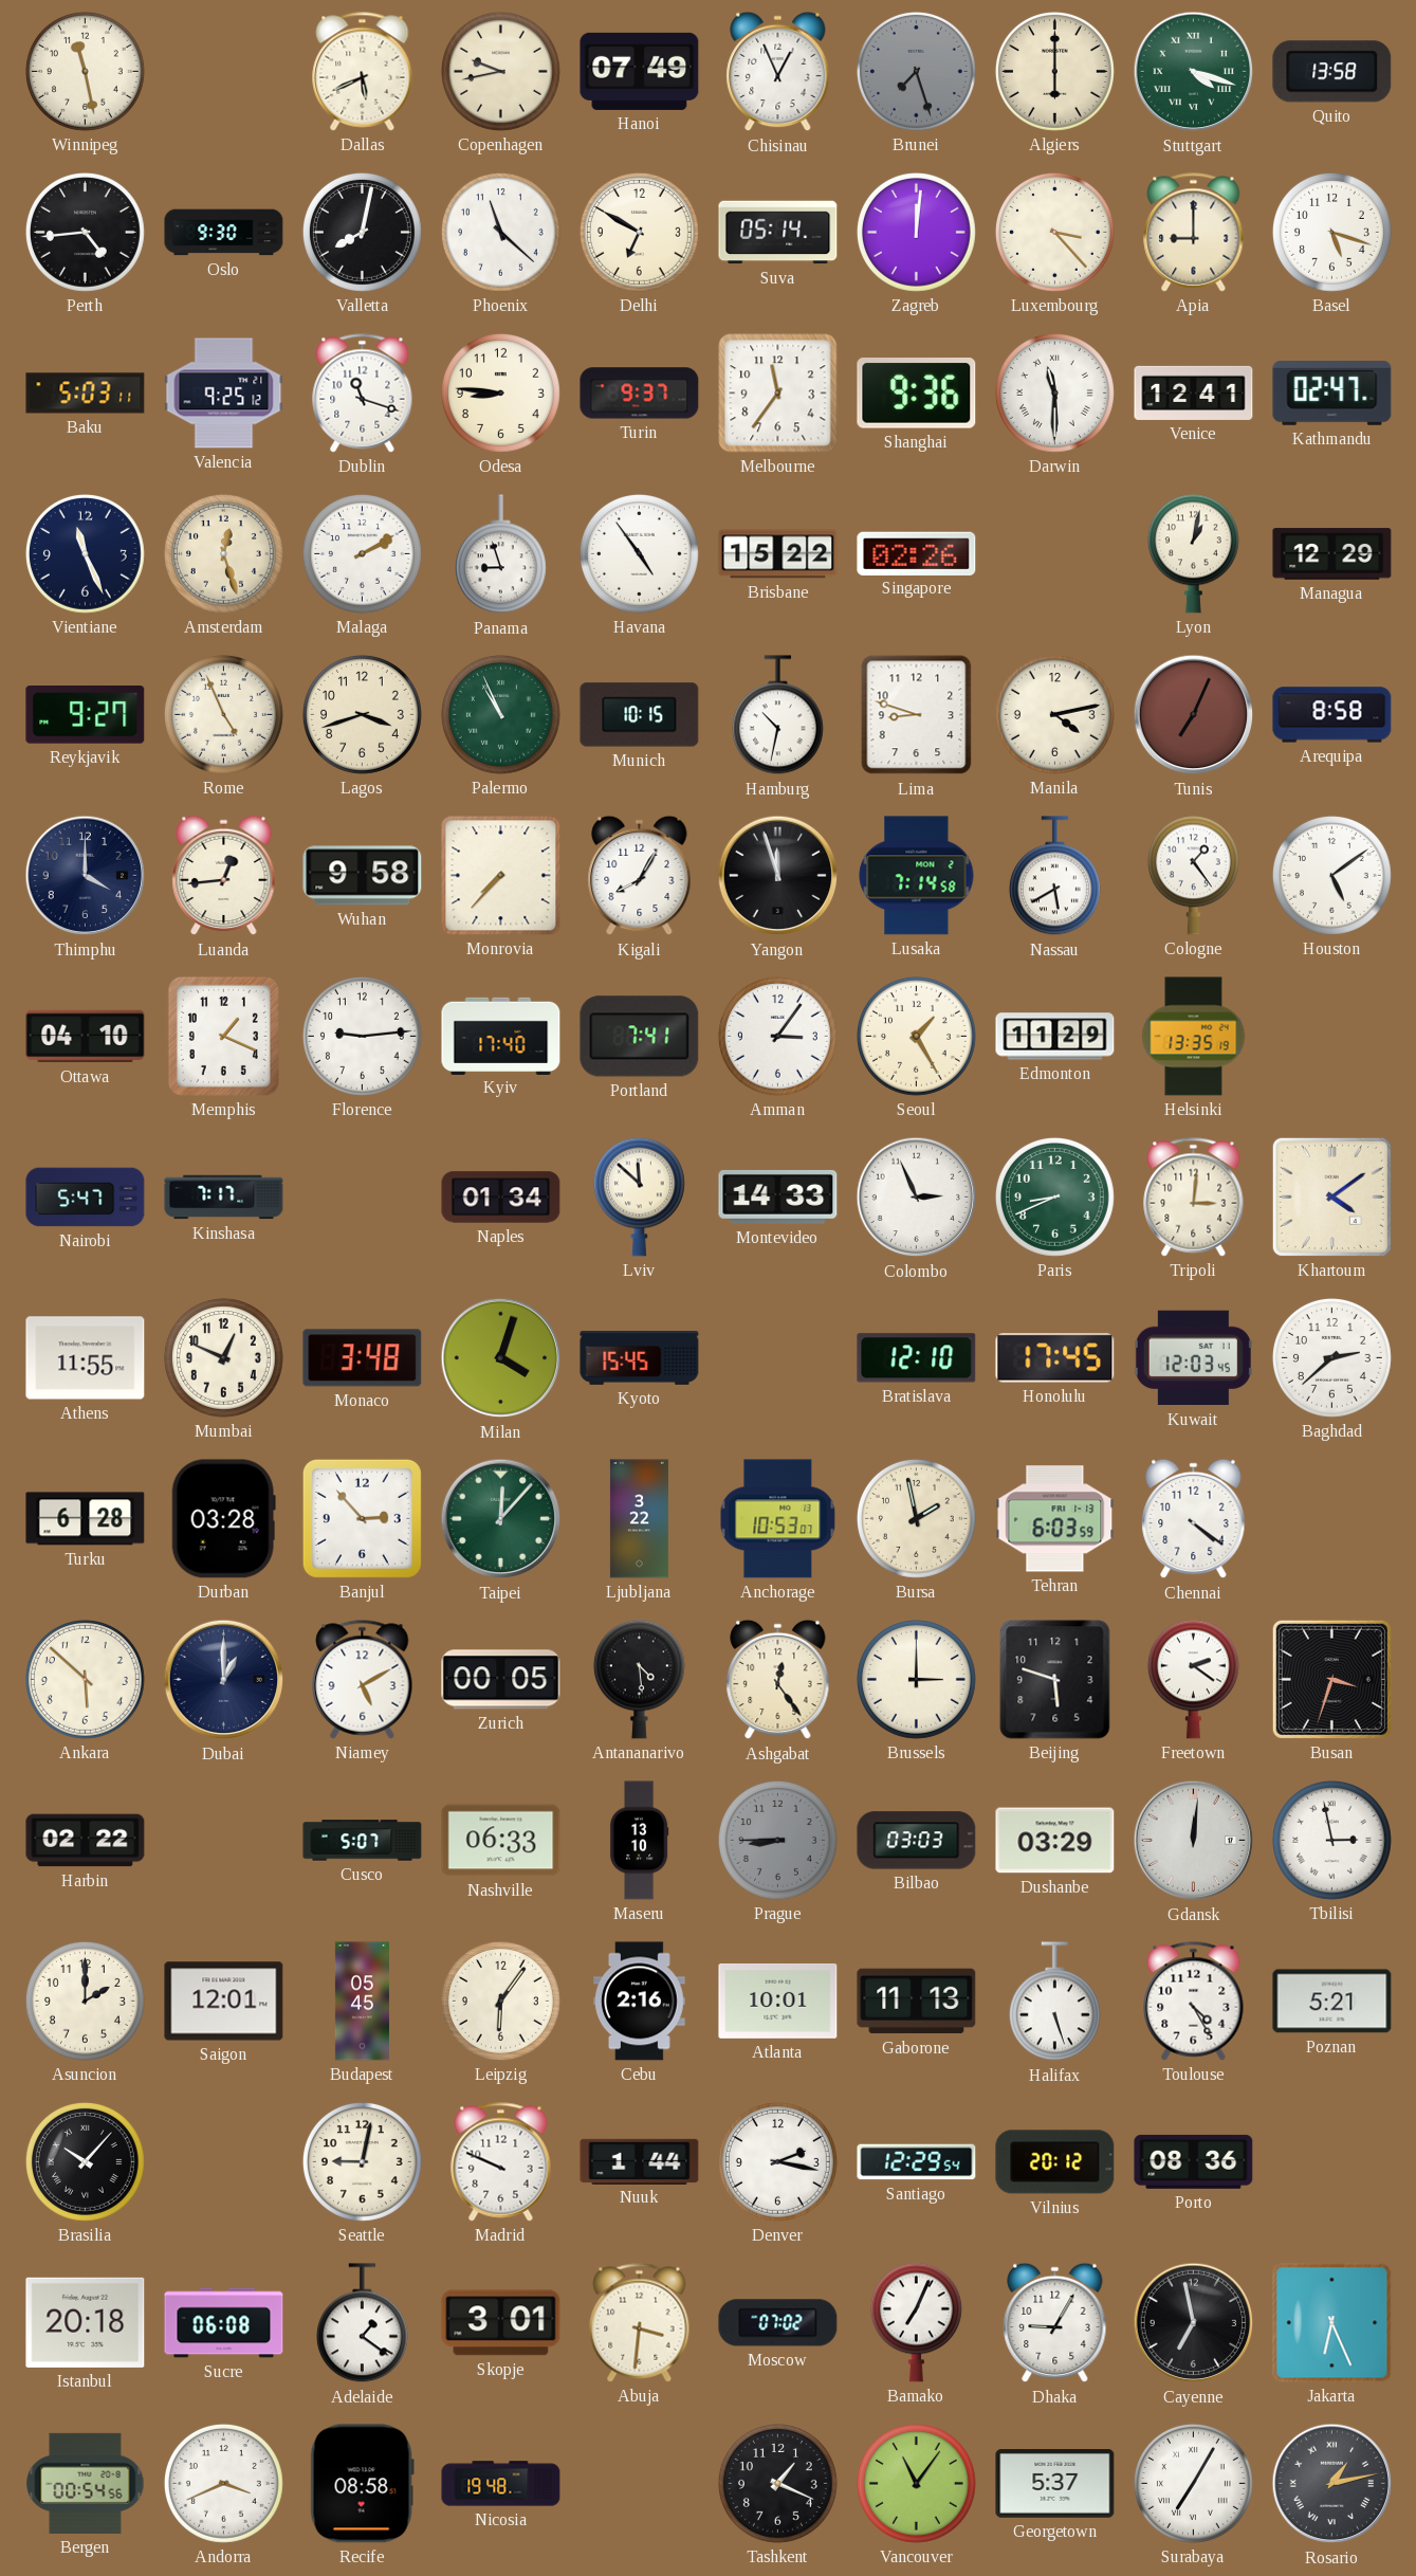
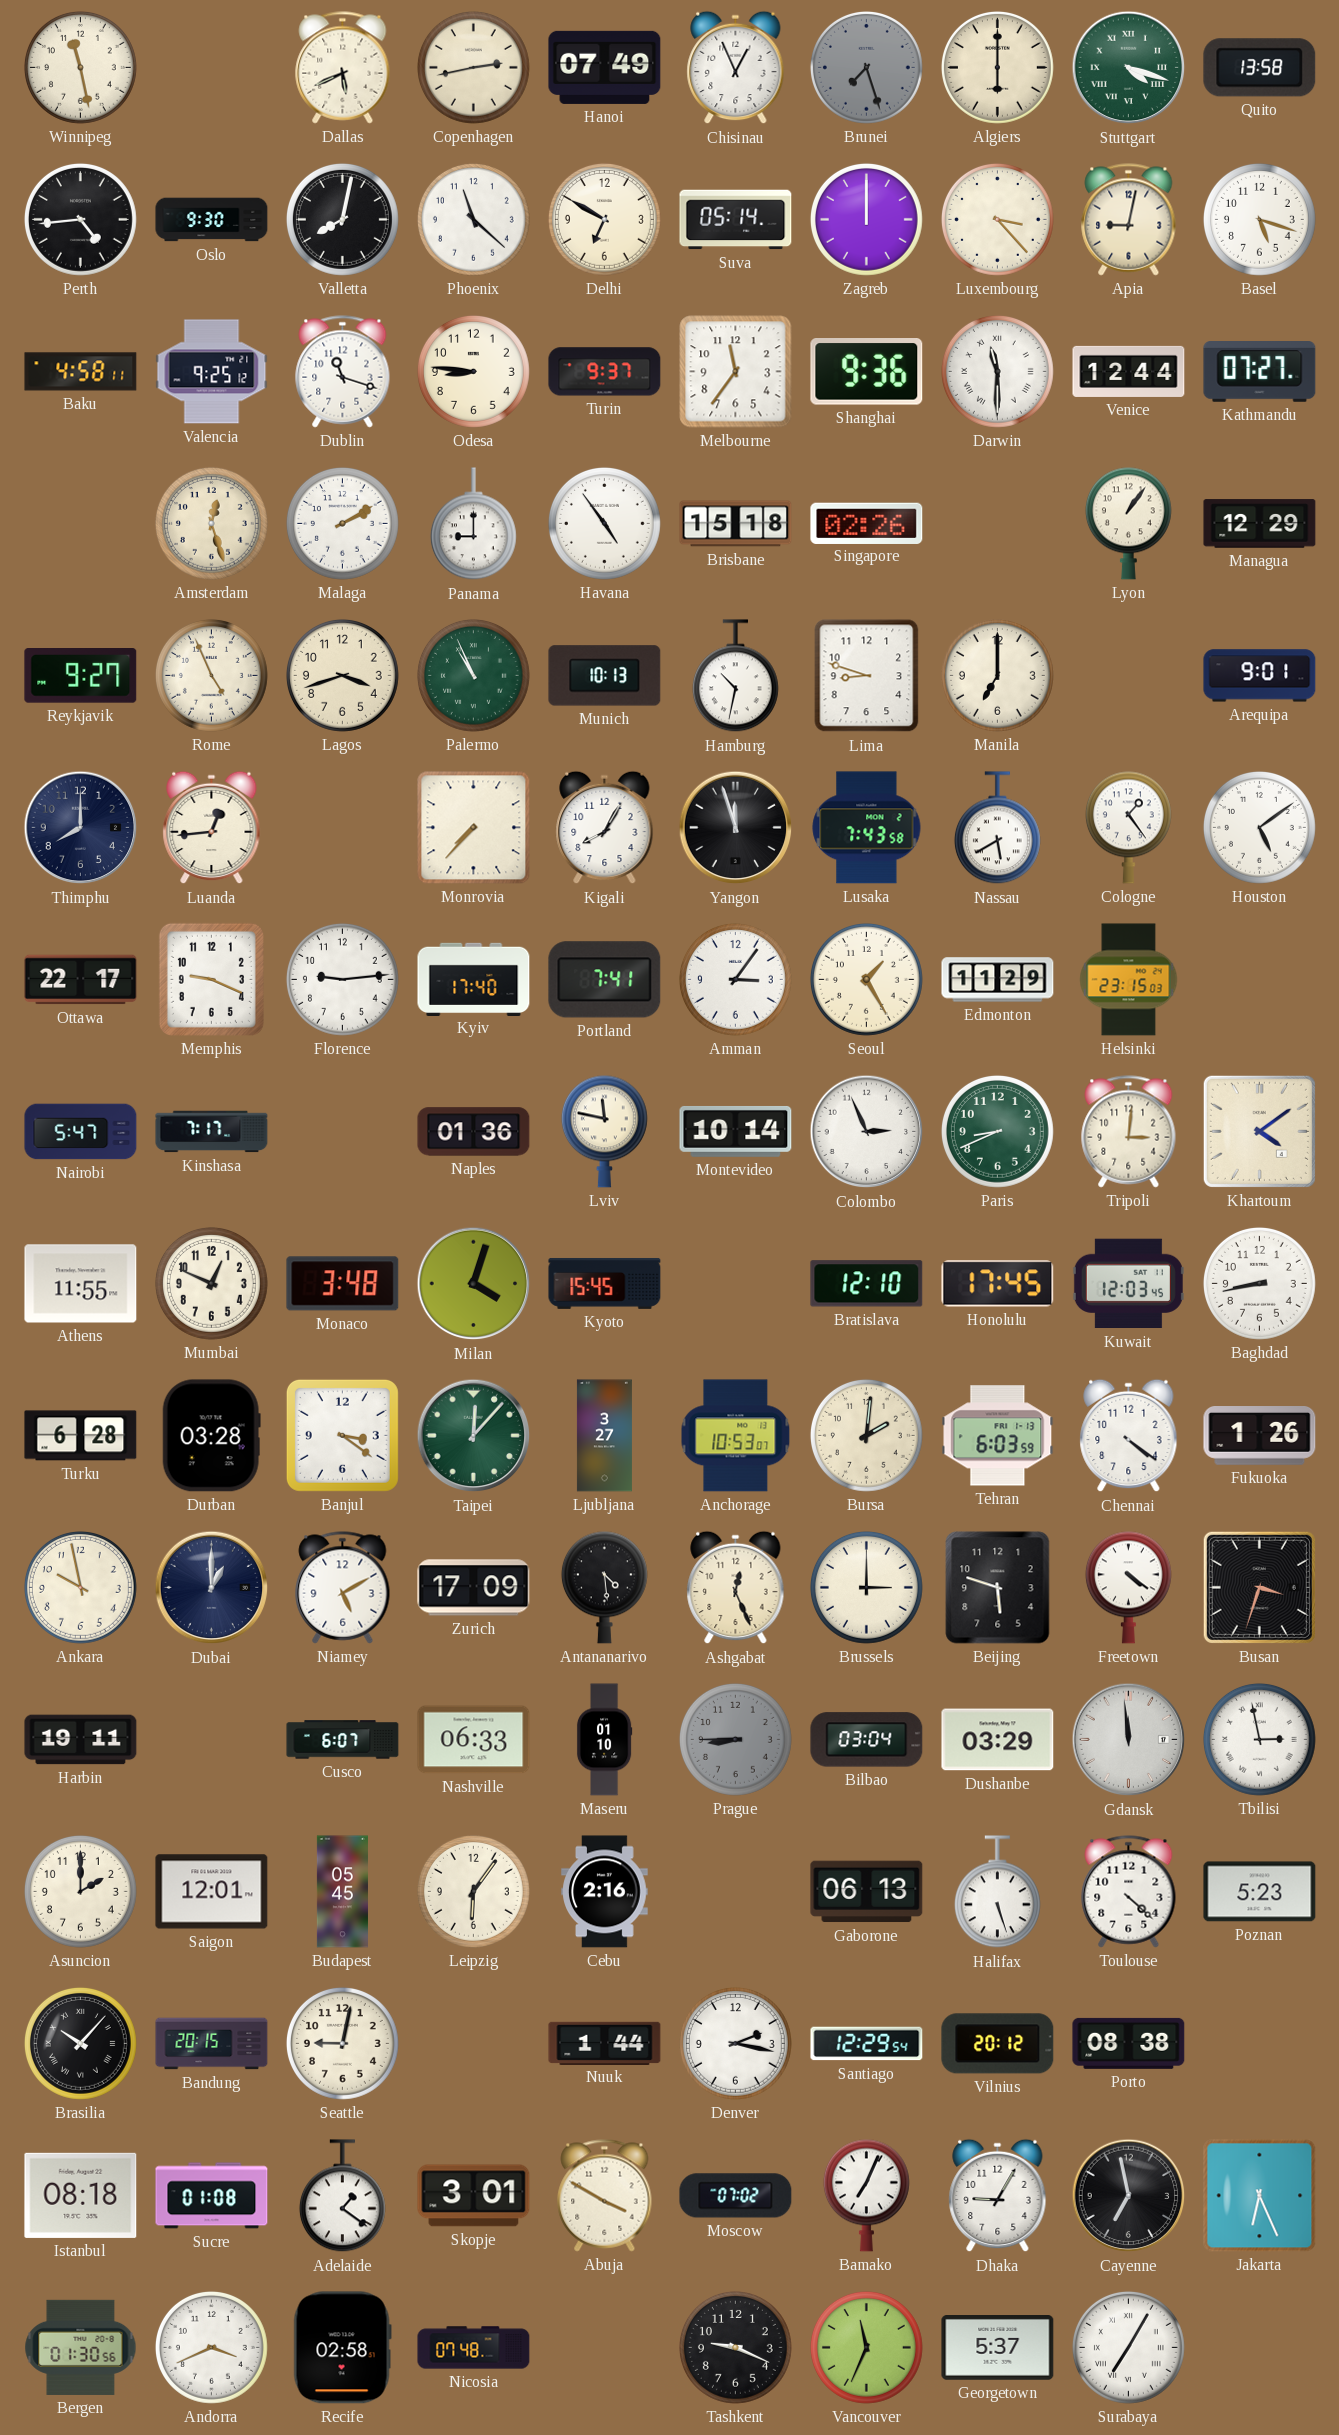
Copenhagen: 9:43 -> 2:43 (473, 67)
Zagreb: 12:01 -> 12:00 (866, 219)
Apia: 9:00 -> 9:02 (1129, 220)
Baku: 5:03 -> 4:58 (81, 372)
Venice: 12:41 -> 12:44 (1129, 371)
Kathmandu: 02:47 -> 07:27 (1260, 372)
Vientiane: 11:26 -> none (85, 553)
Panama: 8:57 -> 9:00 (473, 524)
Brisbane: 15:22 -> 15:18 (736, 524)
Lyon: 1:02 -> 1:06 (1128, 523)
Munich: 10:15 -> 10:13 (605, 676)
Manila: 4:13 -> 7:00 (997, 675)
Tunis: 7:04 -> none (1194, 715)
Arequipa: 8:58 -> 9:01 (1260, 676)
Thimphu: 4:00 -> 8:00 (81, 828)
Wuhan: 9:58 -> none (363, 876)
Lusaka: 7:14 -> 7:43 (867, 828)
Ottawa: 04:10 -> 22:17 (81, 980)
Memphis: 1:19 -> 9:19 (211, 979)
Helsinki: 13:35 -> 23:15 (1129, 980)
Naples: 01:34 -> 01:36 (474, 1132)
Lviv: 11:52 -> 11:47 (604, 1131)
Montevideo: 14:33 -> 10:14 (736, 1131)
Baghdad: 2:38 -> 8:43 (1259, 1283)
Banjul: 2:53 -> 3:21 (342, 1435)
Ljubljana: 3:22 -> 3:27 (604, 1436)
Bursa: 1:58 -> 2:01 (866, 1435)
Fukuoka: none -> 1:26 (1260, 1436)
Ankara: 5:52 -> 9:58 (80, 1587)
Zurich: 00:05 -> 17:09 (474, 1588)
Ashgabat: 12:24 -> 12:26 (736, 1588)
Freetown: 2:21 -> 4:21 (1128, 1587)
Harbin: 02:22 -> 19:11 (81, 1740)
Cusco: 5:07 -> 6:07 (343, 1740)
Maseru: 13:10 -> 01:10 (604, 1740)
Bilbao: 03:03 -> 03:04 (867, 1740)
Gdansk: 12:01 -> 11:59 (1129, 1740)
Atlanta: 10:01 -> none (778, 2002)
Gaborone: 11:13 -> 06:13 (867, 1892)
Toulouse: 4:25 -> 4:22 (1129, 1892)
Poznan: 5:21 -> 5:23 (1260, 1892)
Bandung: none -> 20:15 (212, 2044)
Madrid: 9:49 -> none (501, 2162)
Porto: 08:36 -> 08:38 (1129, 2043)
Istanbul: 20:18 -> 08:18 (81, 2195)
Sucre: 06:08 -> 01:08 (212, 2196)
Abuja: 3:31 -> 3:50 (605, 2196)
Bergen: 00:54 -> 01:30 (81, 2347)
Recife: 08:58 -> 02:58 (342, 2348)
Nicosia: 19:48 -> 07:48 (474, 2348)
Tashkent: 1:19 -> 9:19 (735, 2347)
Vancouver: 11:06 -> 11:34 (866, 2347)
Rosario: 1:13 -> none (1332, 2484)
